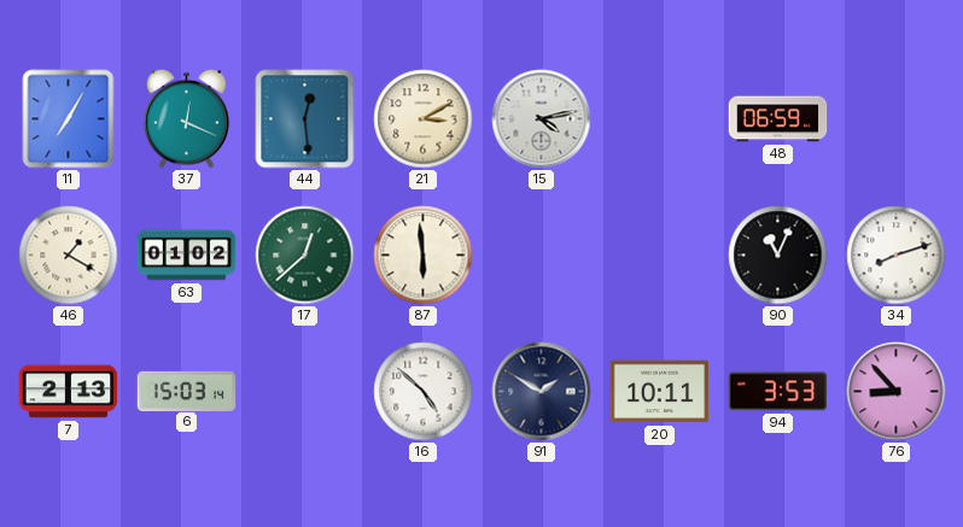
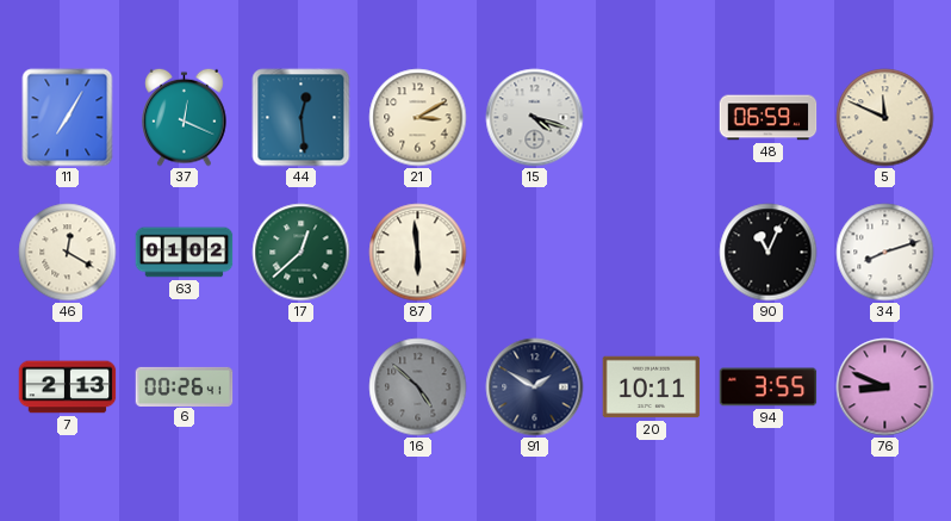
15: 4:13 -> 4:18 (535, 118)
5: none -> 11:49 (885, 118)
46: 1:20 -> 12:20 (68, 253)
6: 15:03 -> 00:26 (185, 386)
16 dial: white -> grey (418, 387)
94: 3:53 -> 3:55 (769, 387)
76: 8:53 -> 8:49 (885, 387)
